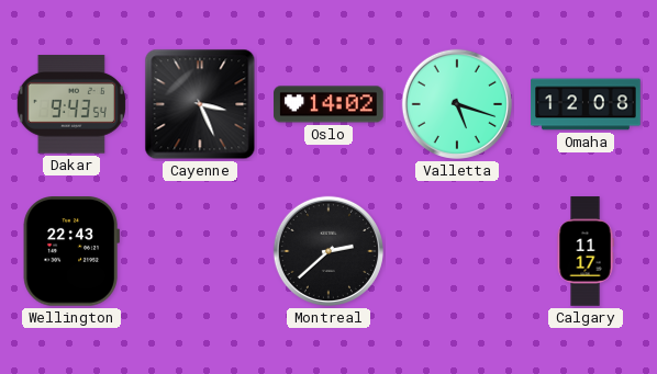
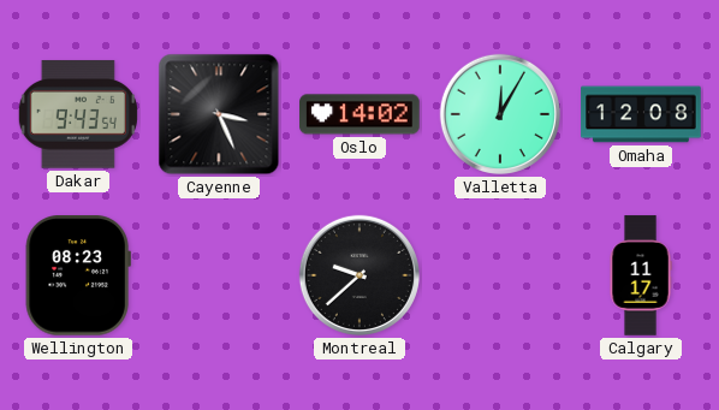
Valletta: 5:18 -> 12:05 (500, 114)
Wellington: 22:43 -> 08:23 (78, 277)
Montreal: 2:38 -> 9:38 (359, 275)
